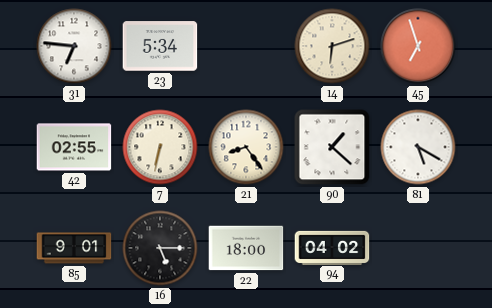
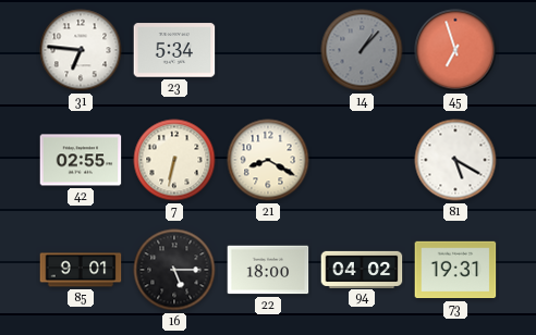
14: 6:12 -> 1:07 (362, 50)
14 dial: cream -> grey (362, 50)
21: 8:24 -> 8:20 (268, 160)
90: 1:22 -> none (332, 147)
73: none -> 19:31 (455, 270)
